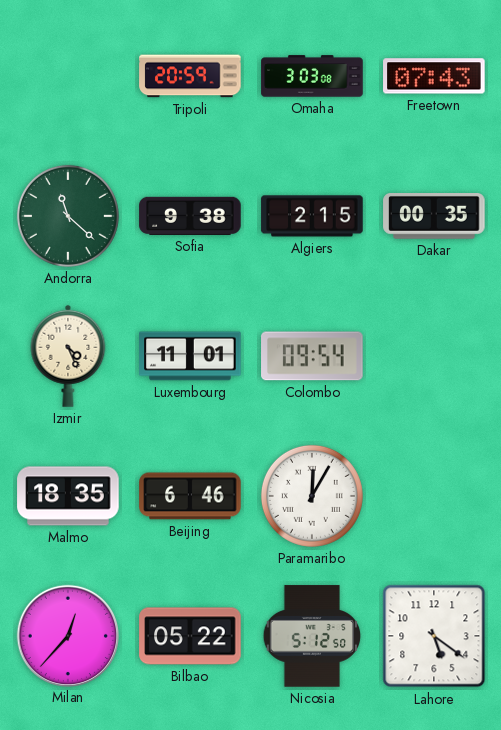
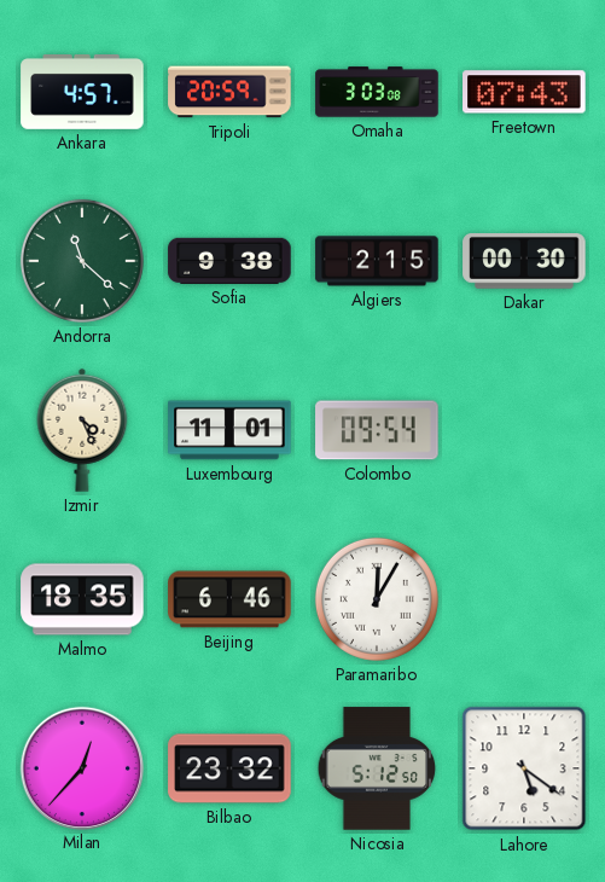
Ankara: none -> 4:57 (82, 93)
Dakar: 00:35 -> 00:30 (524, 262)
Bilbao: 05:22 -> 23:32 (229, 768)
